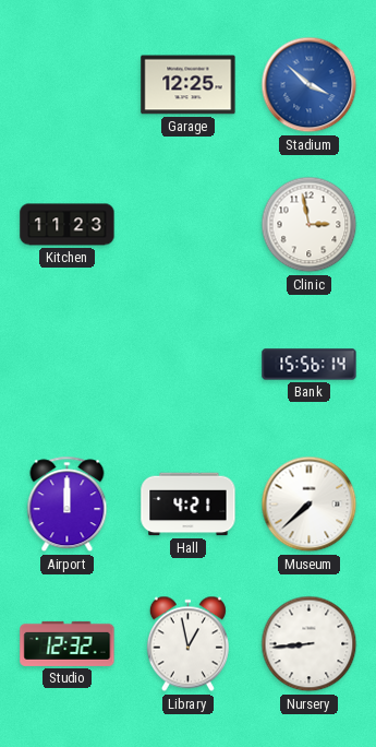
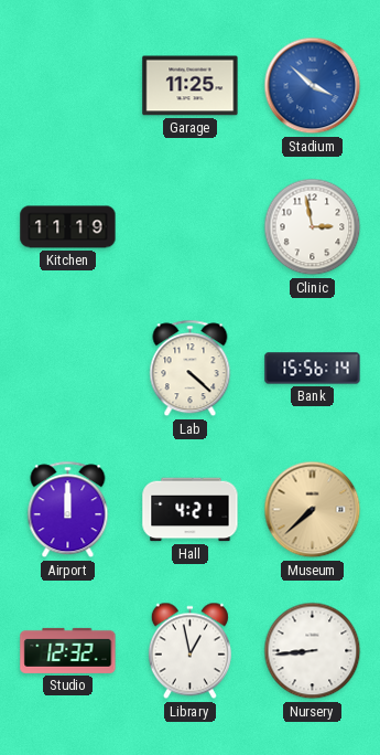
Garage: 12:25 -> 11:25 (191, 86)
Kitchen: 11:23 -> 11:19 (68, 227)
Lab: none -> 4:22 (191, 369)
Museum dial: white -> champagne (313, 510)
